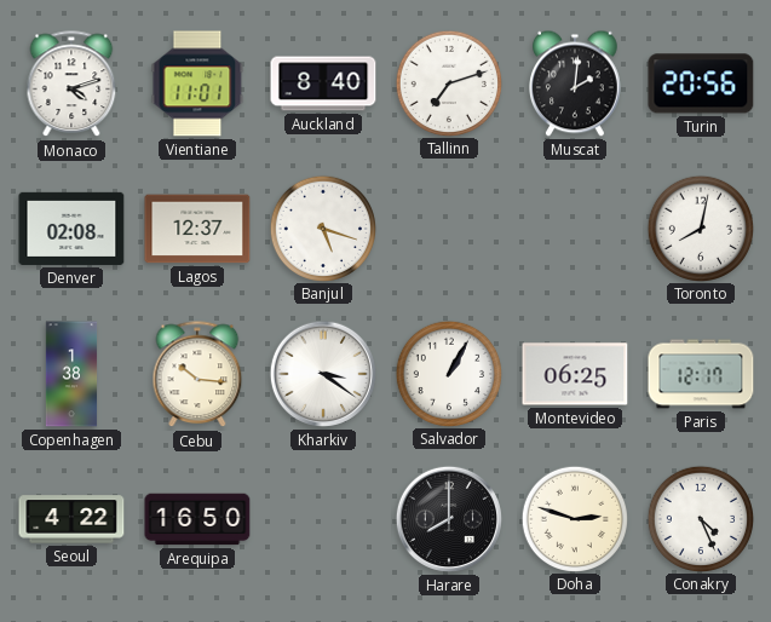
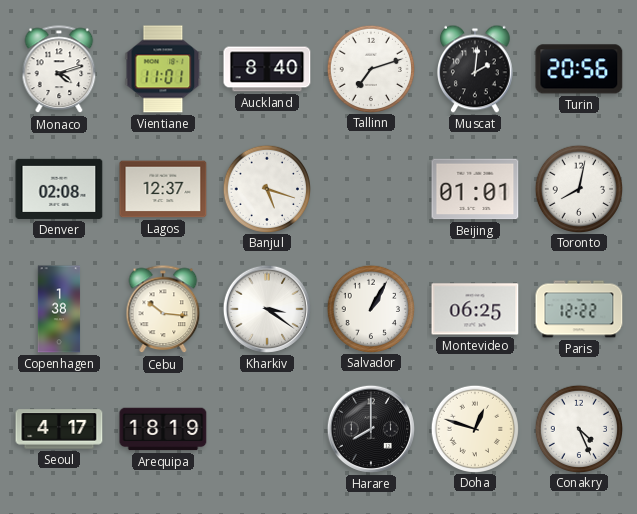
Beijing: none -> 01:01 (475, 189)
Paris: 12:17 -> 12:22 (579, 309)
Seoul: 4:22 -> 4:17 (59, 429)
Arequipa: 16:50 -> 18:19 (163, 429)
Doha: 2:48 -> 12:48 (474, 428)
